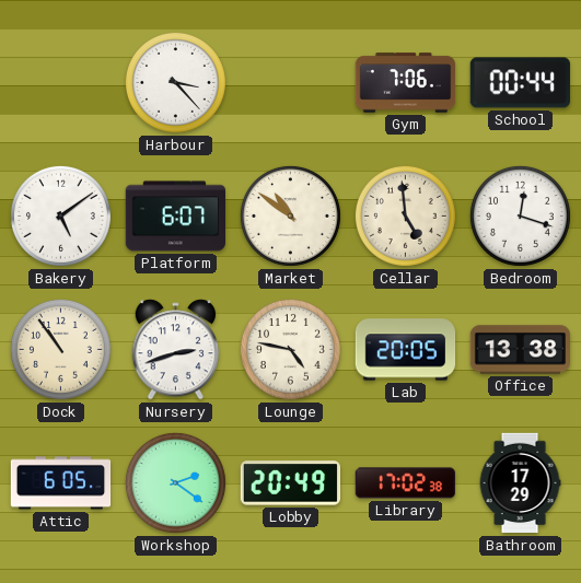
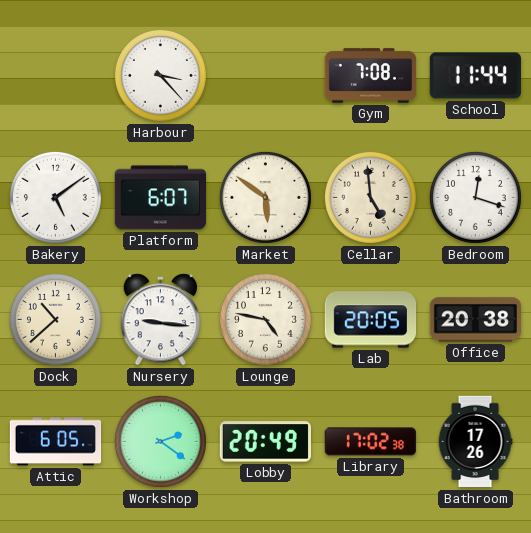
Gym: 7:06 -> 7:08 (371, 76)
School: 00:44 -> 11:44 (475, 76)
Market: 10:51 -> 5:51 (265, 197)
Dock: 10:54 -> 10:38 (55, 319)
Nursery: 2:42 -> 9:16 (161, 320)
Office: 13:38 -> 20:38 (476, 320)
Bathroom: 17:29 -> 17:26 (475, 442)
